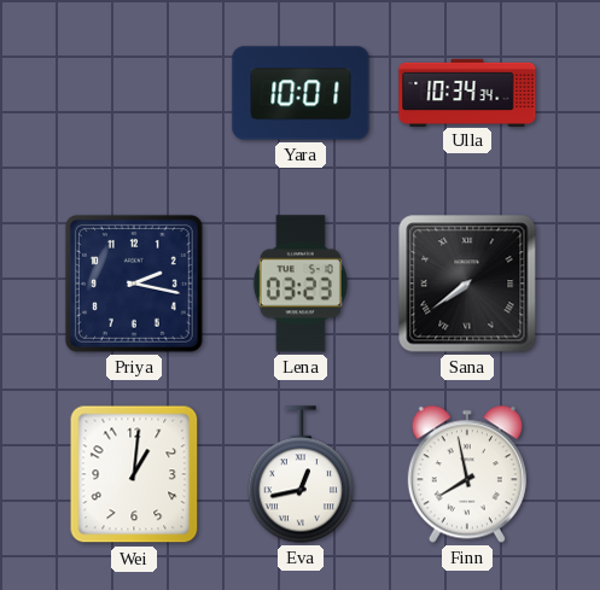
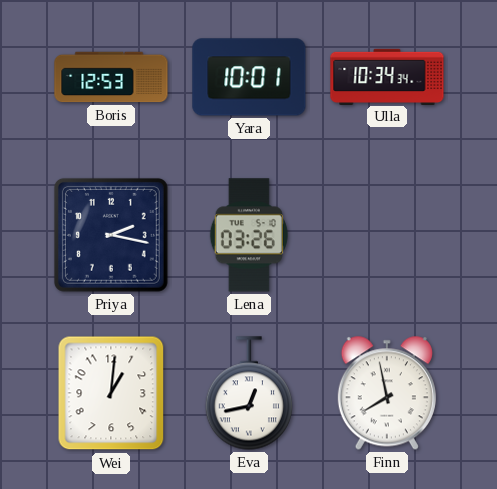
Boris: none -> 12:53 (111, 77)
Lena: 03:23 -> 03:26 (249, 235)
Sana: 7:39 -> none (467, 284)
